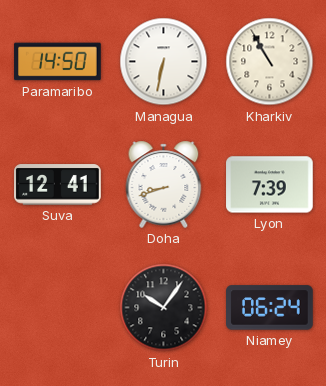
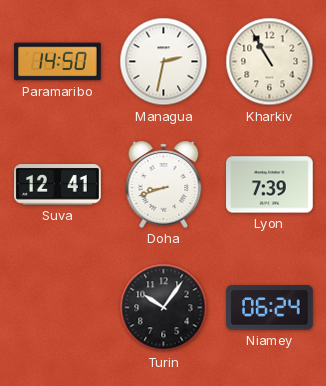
Managua: 6:32 -> 2:32 (164, 62)
